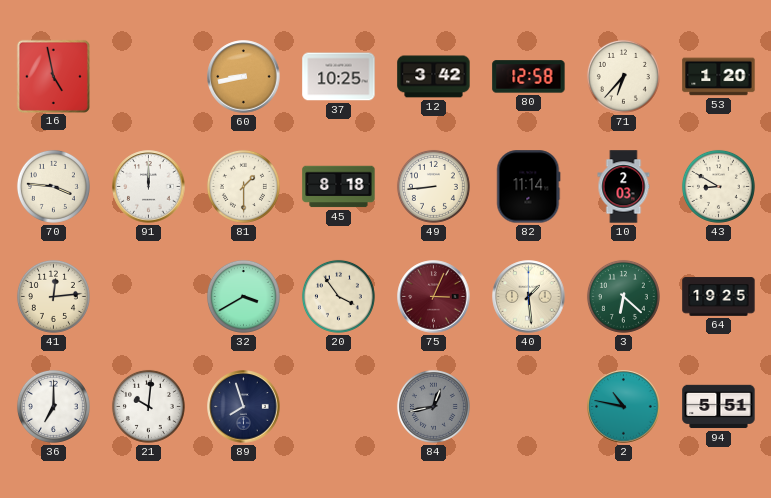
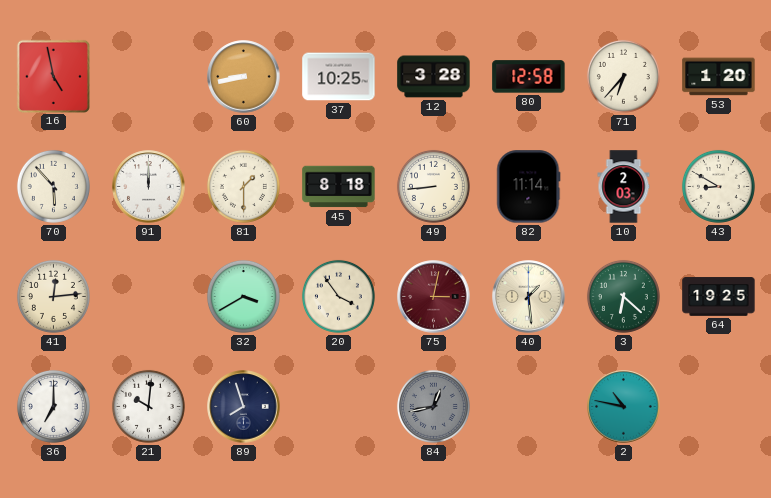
12: 3:42 -> 3:28 (434, 77)
70: 3:46 -> 5:53 (53, 186)
75: 3:04 -> 3:02 (434, 297)
94: 5:51 -> none (719, 407)
